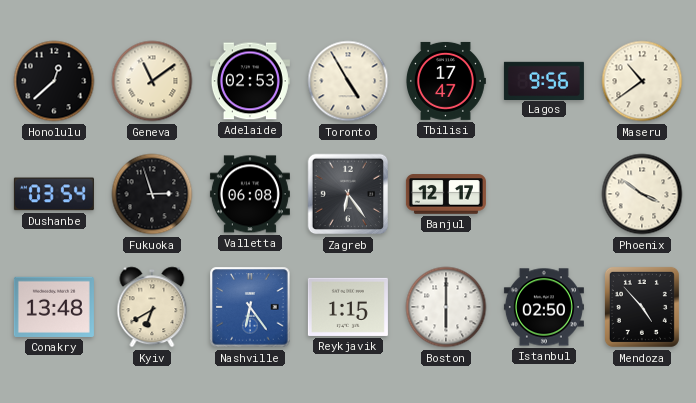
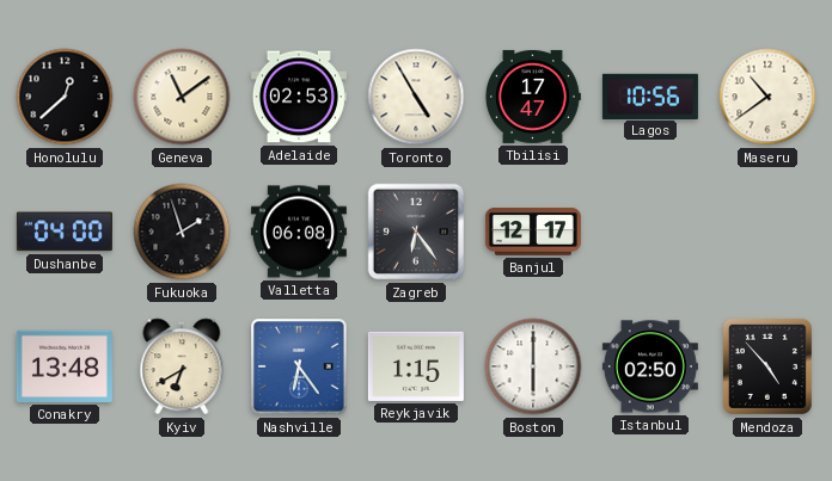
Lagos: 9:56 -> 10:56 (650, 95)
Dushanbe: 03:54 -> 04:00 (65, 232)
Fukuoka: 2:57 -> 1:57 (182, 232)
Phoenix: 3:51 -> none (642, 194)
